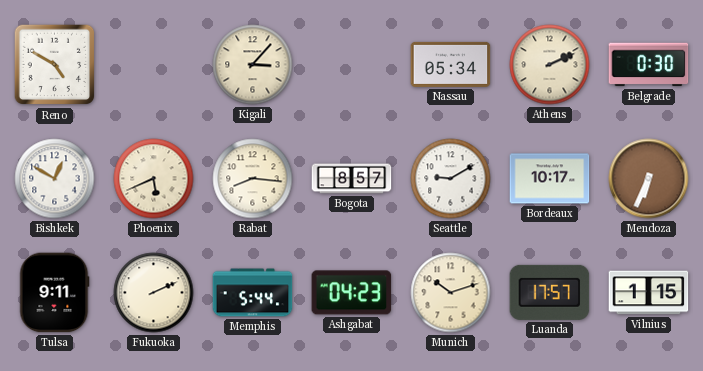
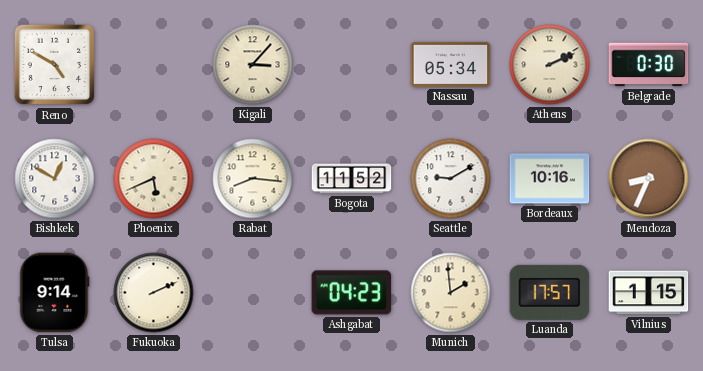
Bogota: 8:57 -> 11:52 (352, 179)
Bordeaux: 10:17 -> 10:16 (550, 179)
Mendoza: 6:34 -> 8:34 (649, 179)
Tulsa: 9:11 -> 9:14 (55, 293)
Memphis: 5:44 -> none (253, 293)
Munich: 10:12 -> 1:59 (451, 293)
